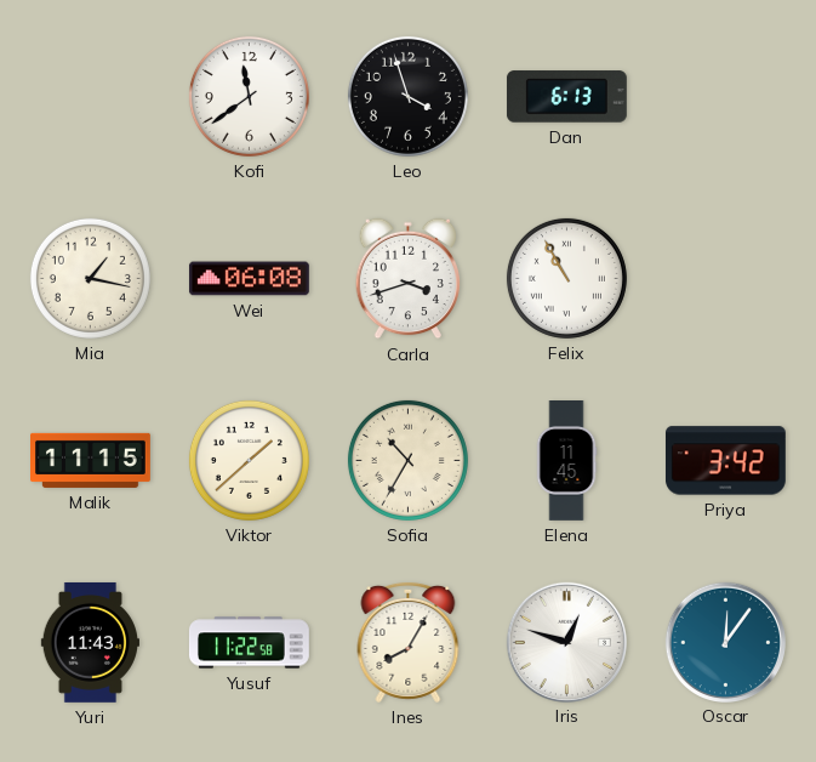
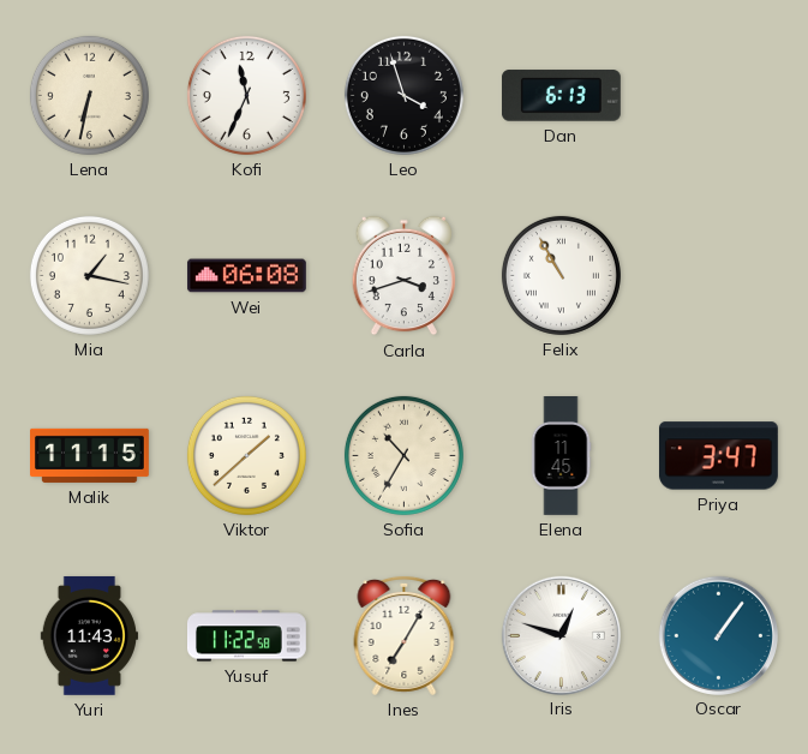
Lena: none -> 6:32 (89, 95)
Kofi: 11:39 -> 11:34 (246, 95)
Priya: 3:42 -> 3:47 (718, 456)
Ines: 8:05 -> 7:05 (405, 635)
Oscar: 12:06 -> 1:06 (718, 635)
